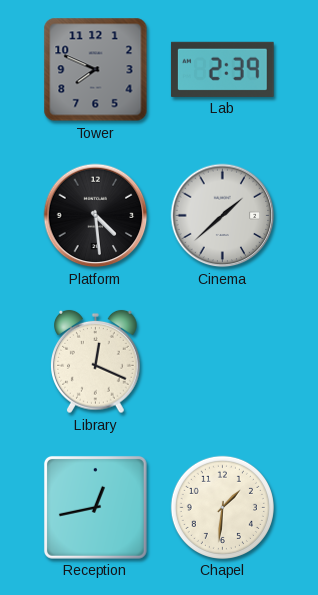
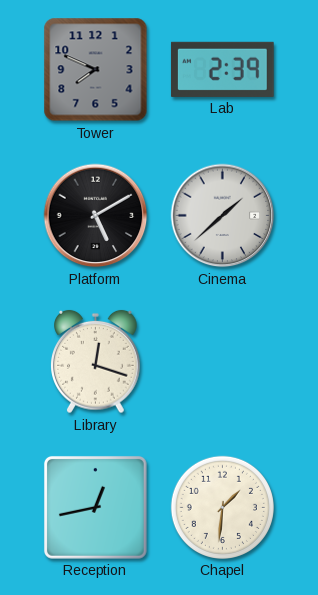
Platform: 4:29 -> 5:10 (96, 216)
Library: 12:19 -> 12:18 (96, 362)
